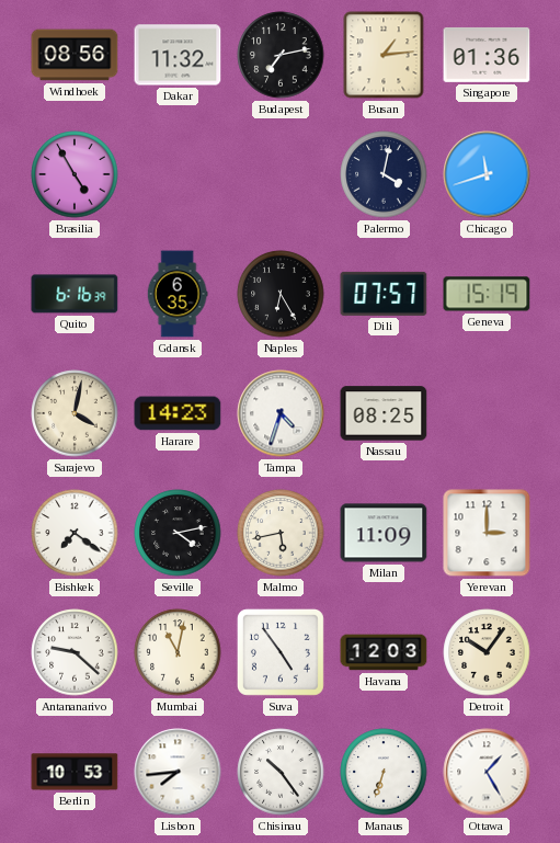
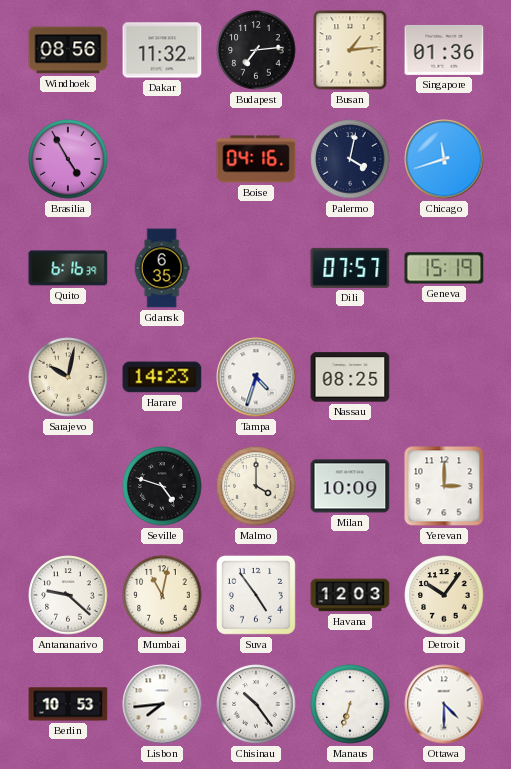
Budapest: 7:13 -> 7:14 (256, 50)
Boise: none -> 04:16 (256, 159)
Naples: 6:25 -> none (281, 294)
Sarajevo: 4:02 -> 10:02 (68, 377)
Bishkek: 7:21 -> none (75, 533)
Seville: 4:13 -> 4:48 (162, 486)
Malmo: 5:43 -> 4:00 (256, 486)
Milan: 11:09 -> 10:09 (350, 486)
Ottawa: 1:25 -> 4:30 (444, 704)
